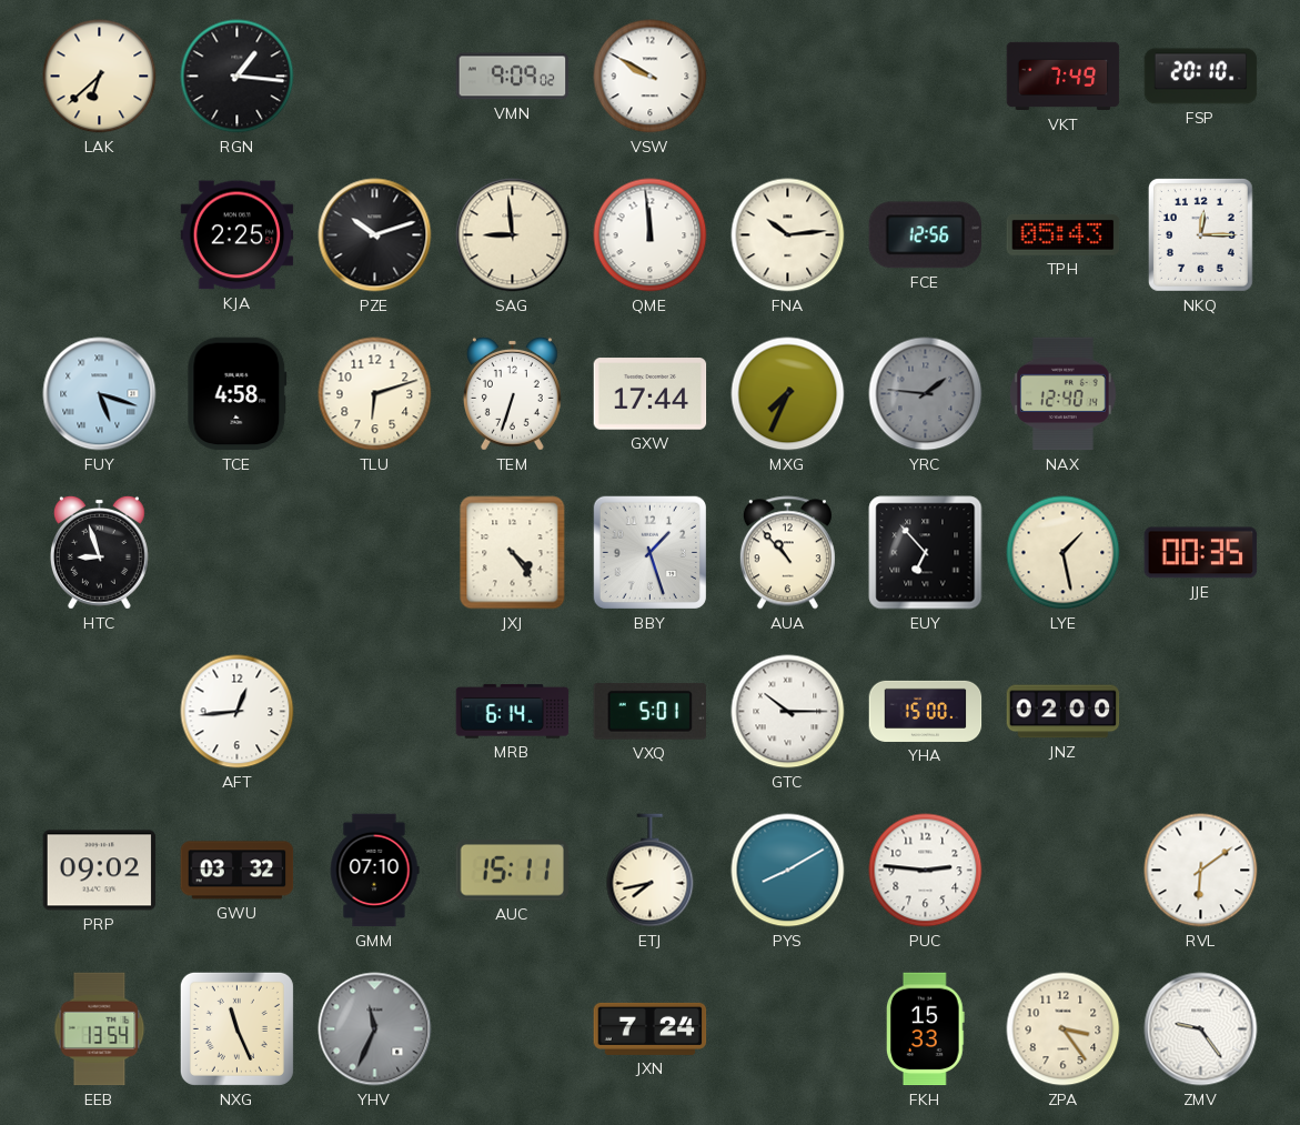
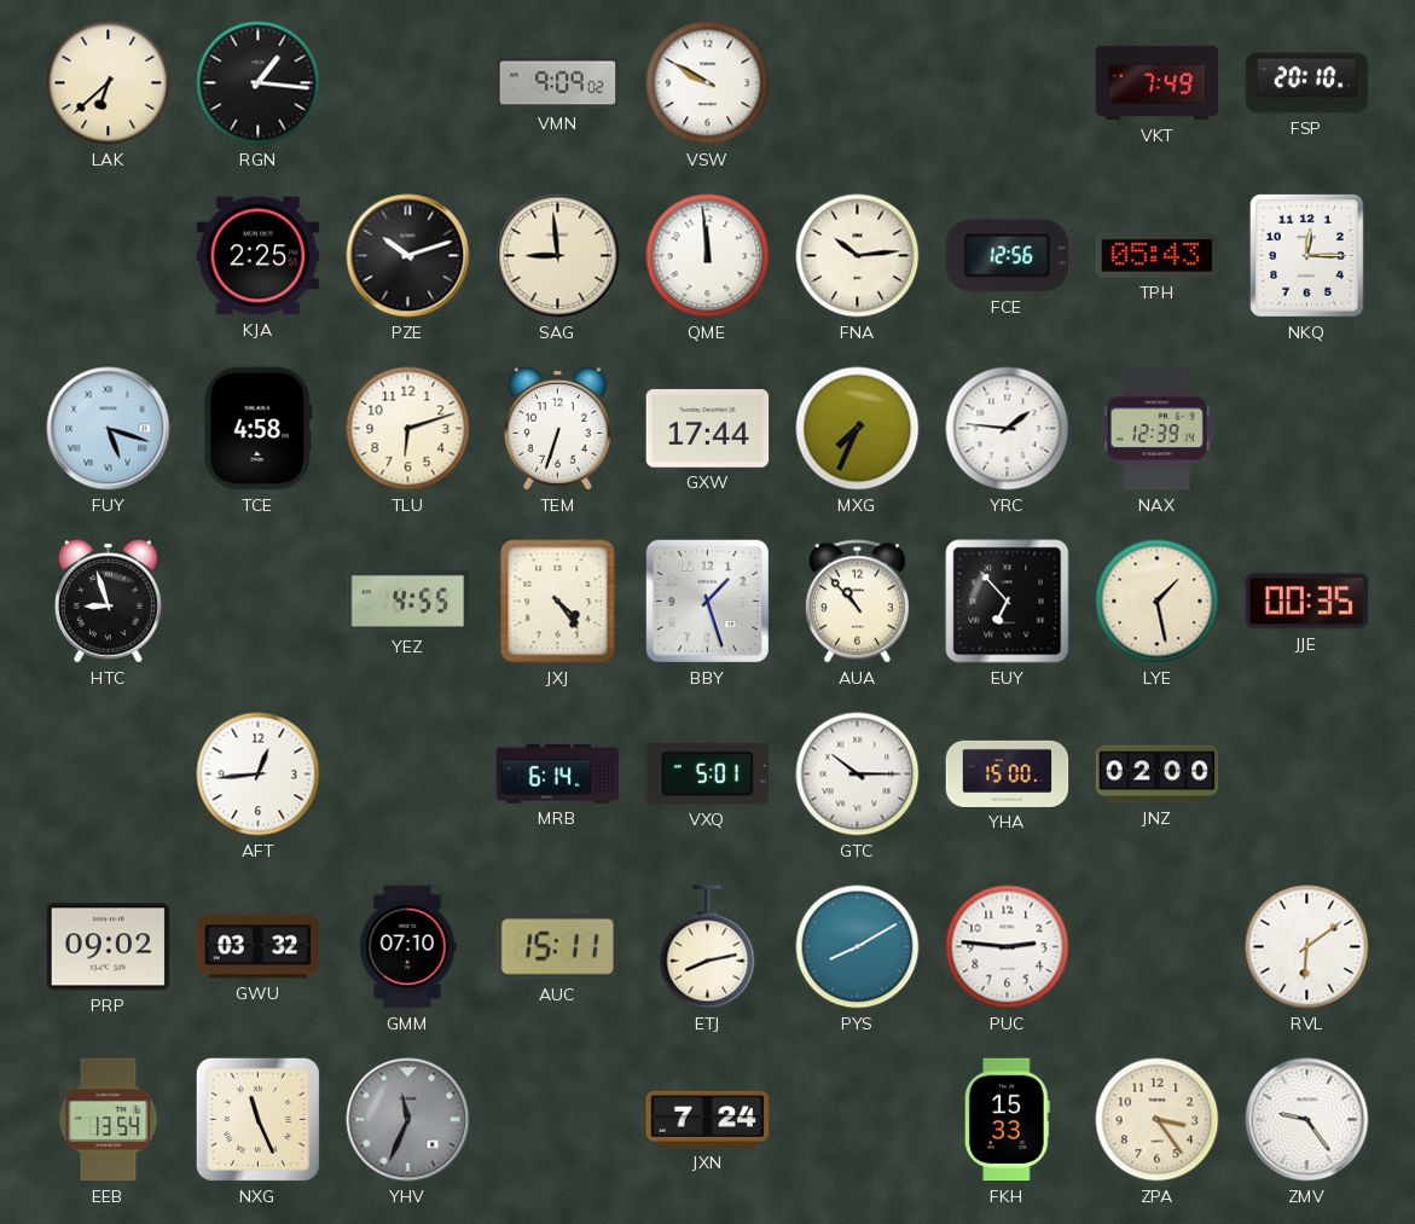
YRC dial: grey -> white (1008, 429)
NAX: 12:40 -> 12:39 (1158, 429)
YEZ: none -> 4:55 (408, 601)
ETJ: 7:43 -> 8:13 (708, 947)
